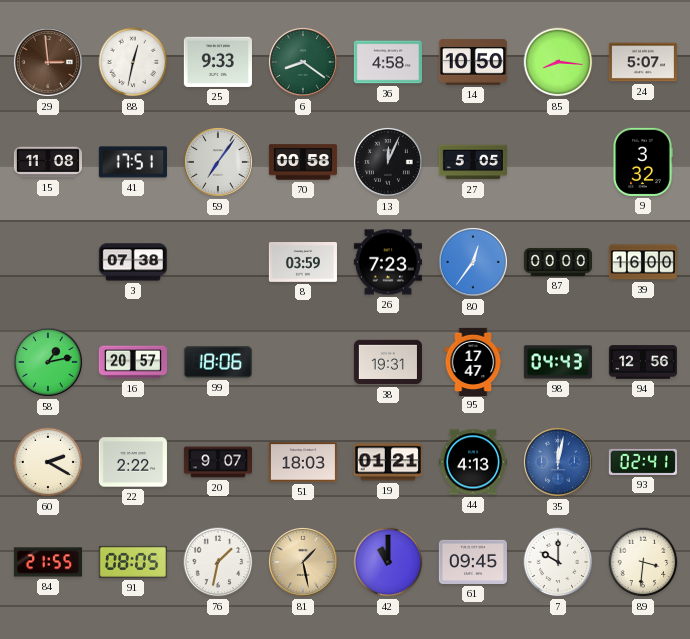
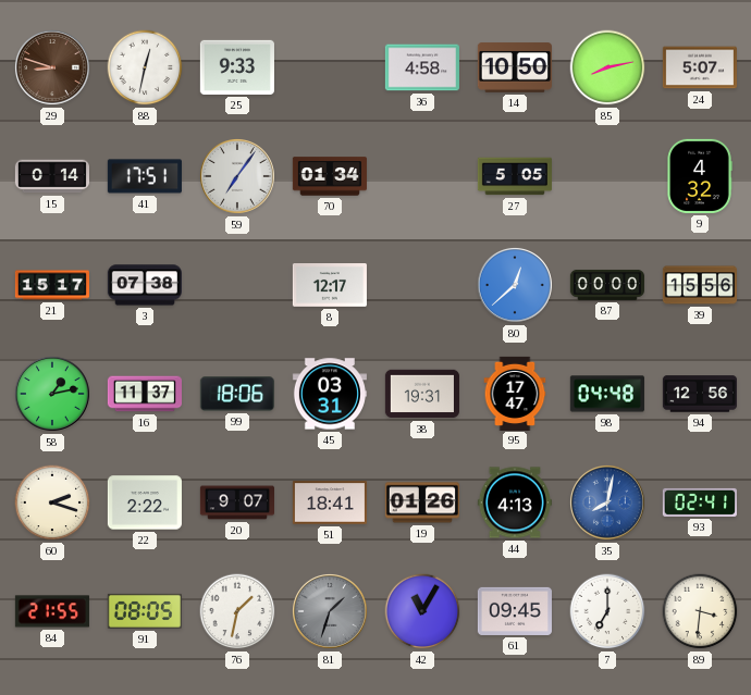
29: 2:59 -> 8:48 (52, 67)
6: 8:21 -> none (303, 62)
85: 8:16 -> 8:13 (607, 67)
15: 11:08 -> 0:14 (51, 176)
70: 00:58 -> 01:34 (330, 176)
13: 12:04 -> none (388, 162)
9: 3:32 -> 4:32 (700, 176)
21: none -> 15:17 (52, 285)
8: 03:59 -> 12:17 (330, 286)
26: 7:23 -> none (388, 262)
80: 12:36 -> 12:38 (515, 285)
39: 16:00 -> 15:56 (700, 285)
16: 20:57 -> 11:37 (144, 394)
45: none -> 03:31 (330, 394)
98: 04:43 -> 04:48 (607, 394)
60: 2:20 -> 2:18 (52, 502)
51: 18:03 -> 18:41 (330, 502)
19: 01:21 -> 01:26 (422, 502)
35: 12:02 -> 8:02 (607, 502)
81: 1:28 -> 1:33 (330, 611)
81 dial: champagne -> grey (330, 611)
42: 11:00 -> 11:05 (422, 611)
7: 10:00 -> 7:00 (607, 611)
